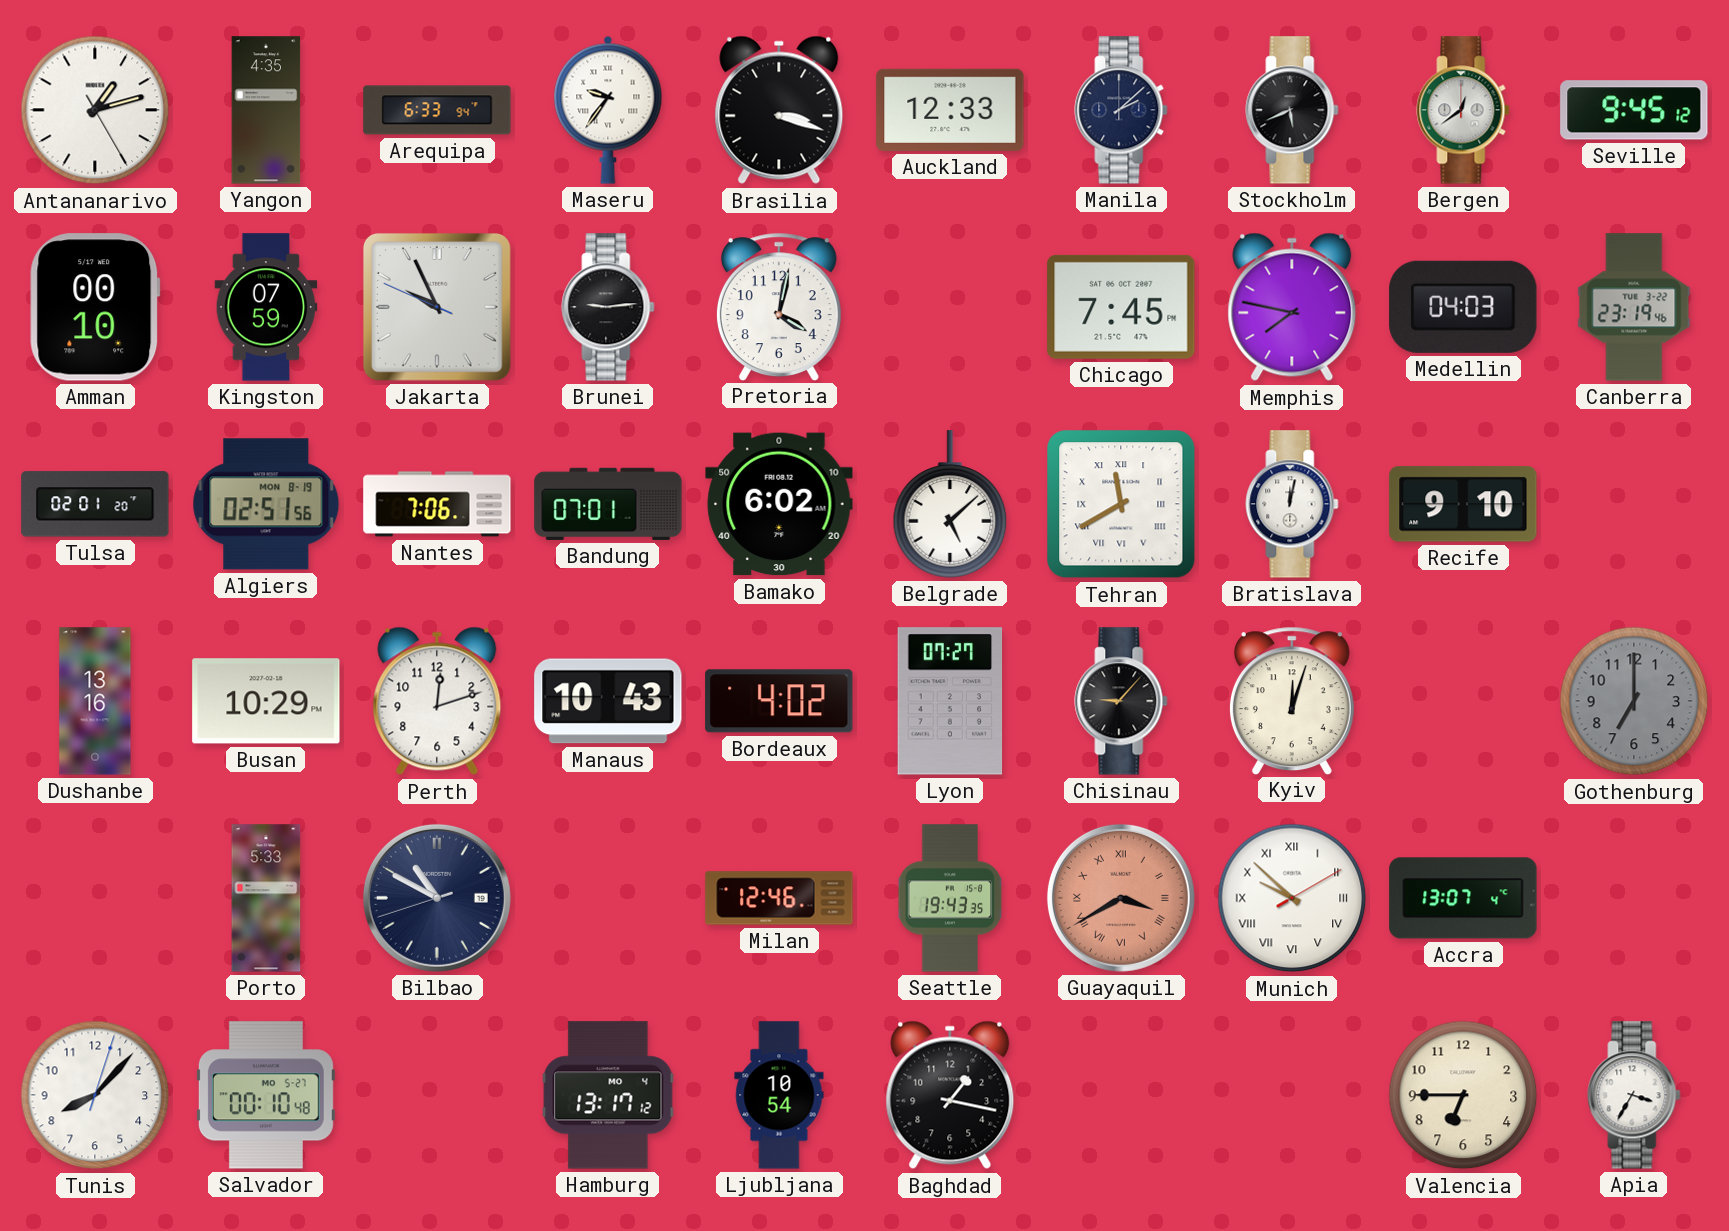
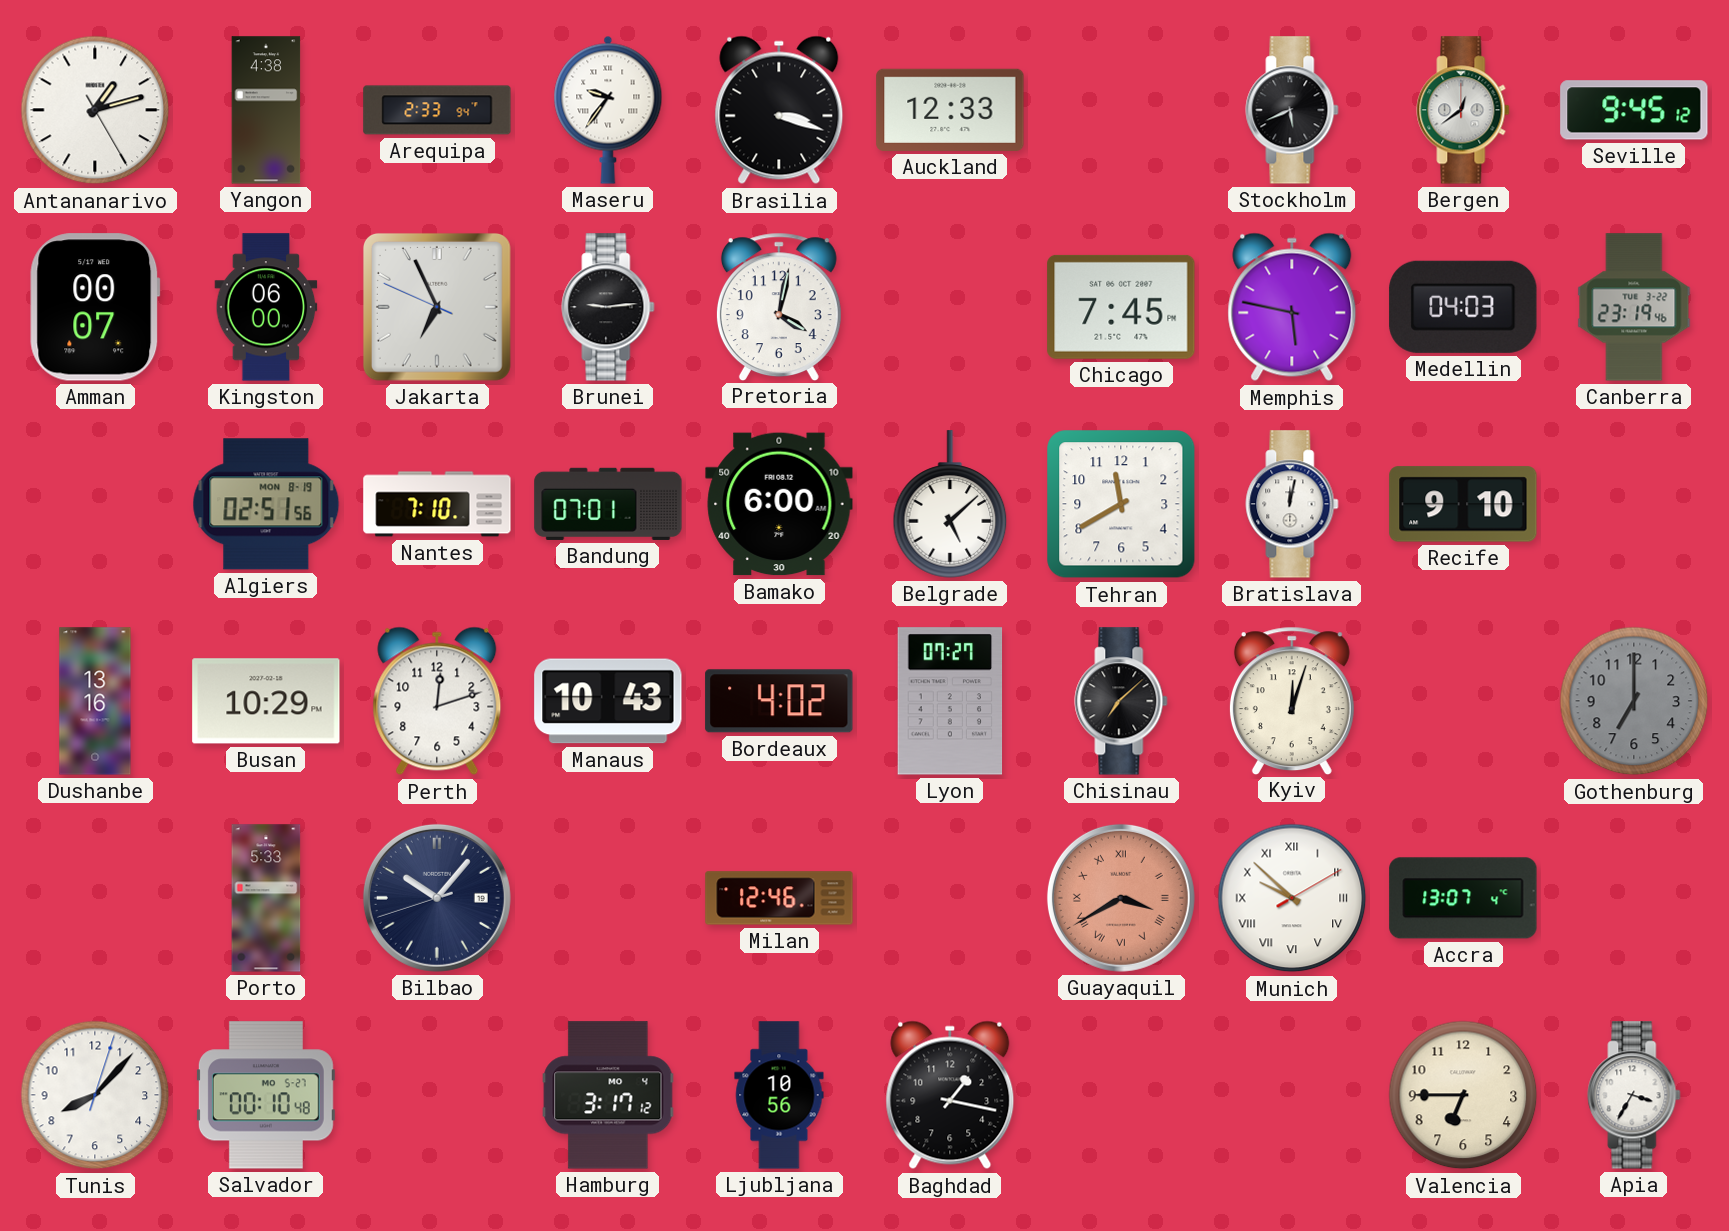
Yangon: 4:35 -> 4:38 (266, 110)
Arequipa: 6:33 -> 2:33 (437, 110)
Manila: 2:08 -> none (1121, 110)
Amman: 00:10 -> 00:07 (95, 307)
Kingston: 07:59 -> 06:00 (266, 307)
Jakarta: 9:55 -> 6:55 (437, 307)
Memphis: 7:47 -> 5:47 (1292, 307)
Tulsa: 02:01 -> none (95, 504)
Nantes: 7:06 -> 7:10 (437, 504)
Bamako: 6:02 -> 6:00 (779, 504)
Tehran numerals: Roman -> Arabic (1121, 504)
Chisinau: 9:07 -> 7:08 (1121, 701)
Bilbao: 10:49 -> 10:06 (437, 898)
Seattle: 19:43 -> none (950, 898)
Hamburg: 13:17 -> 3:17 (608, 1095)
Ljubljana: 10:54 -> 10:56 (779, 1095)
